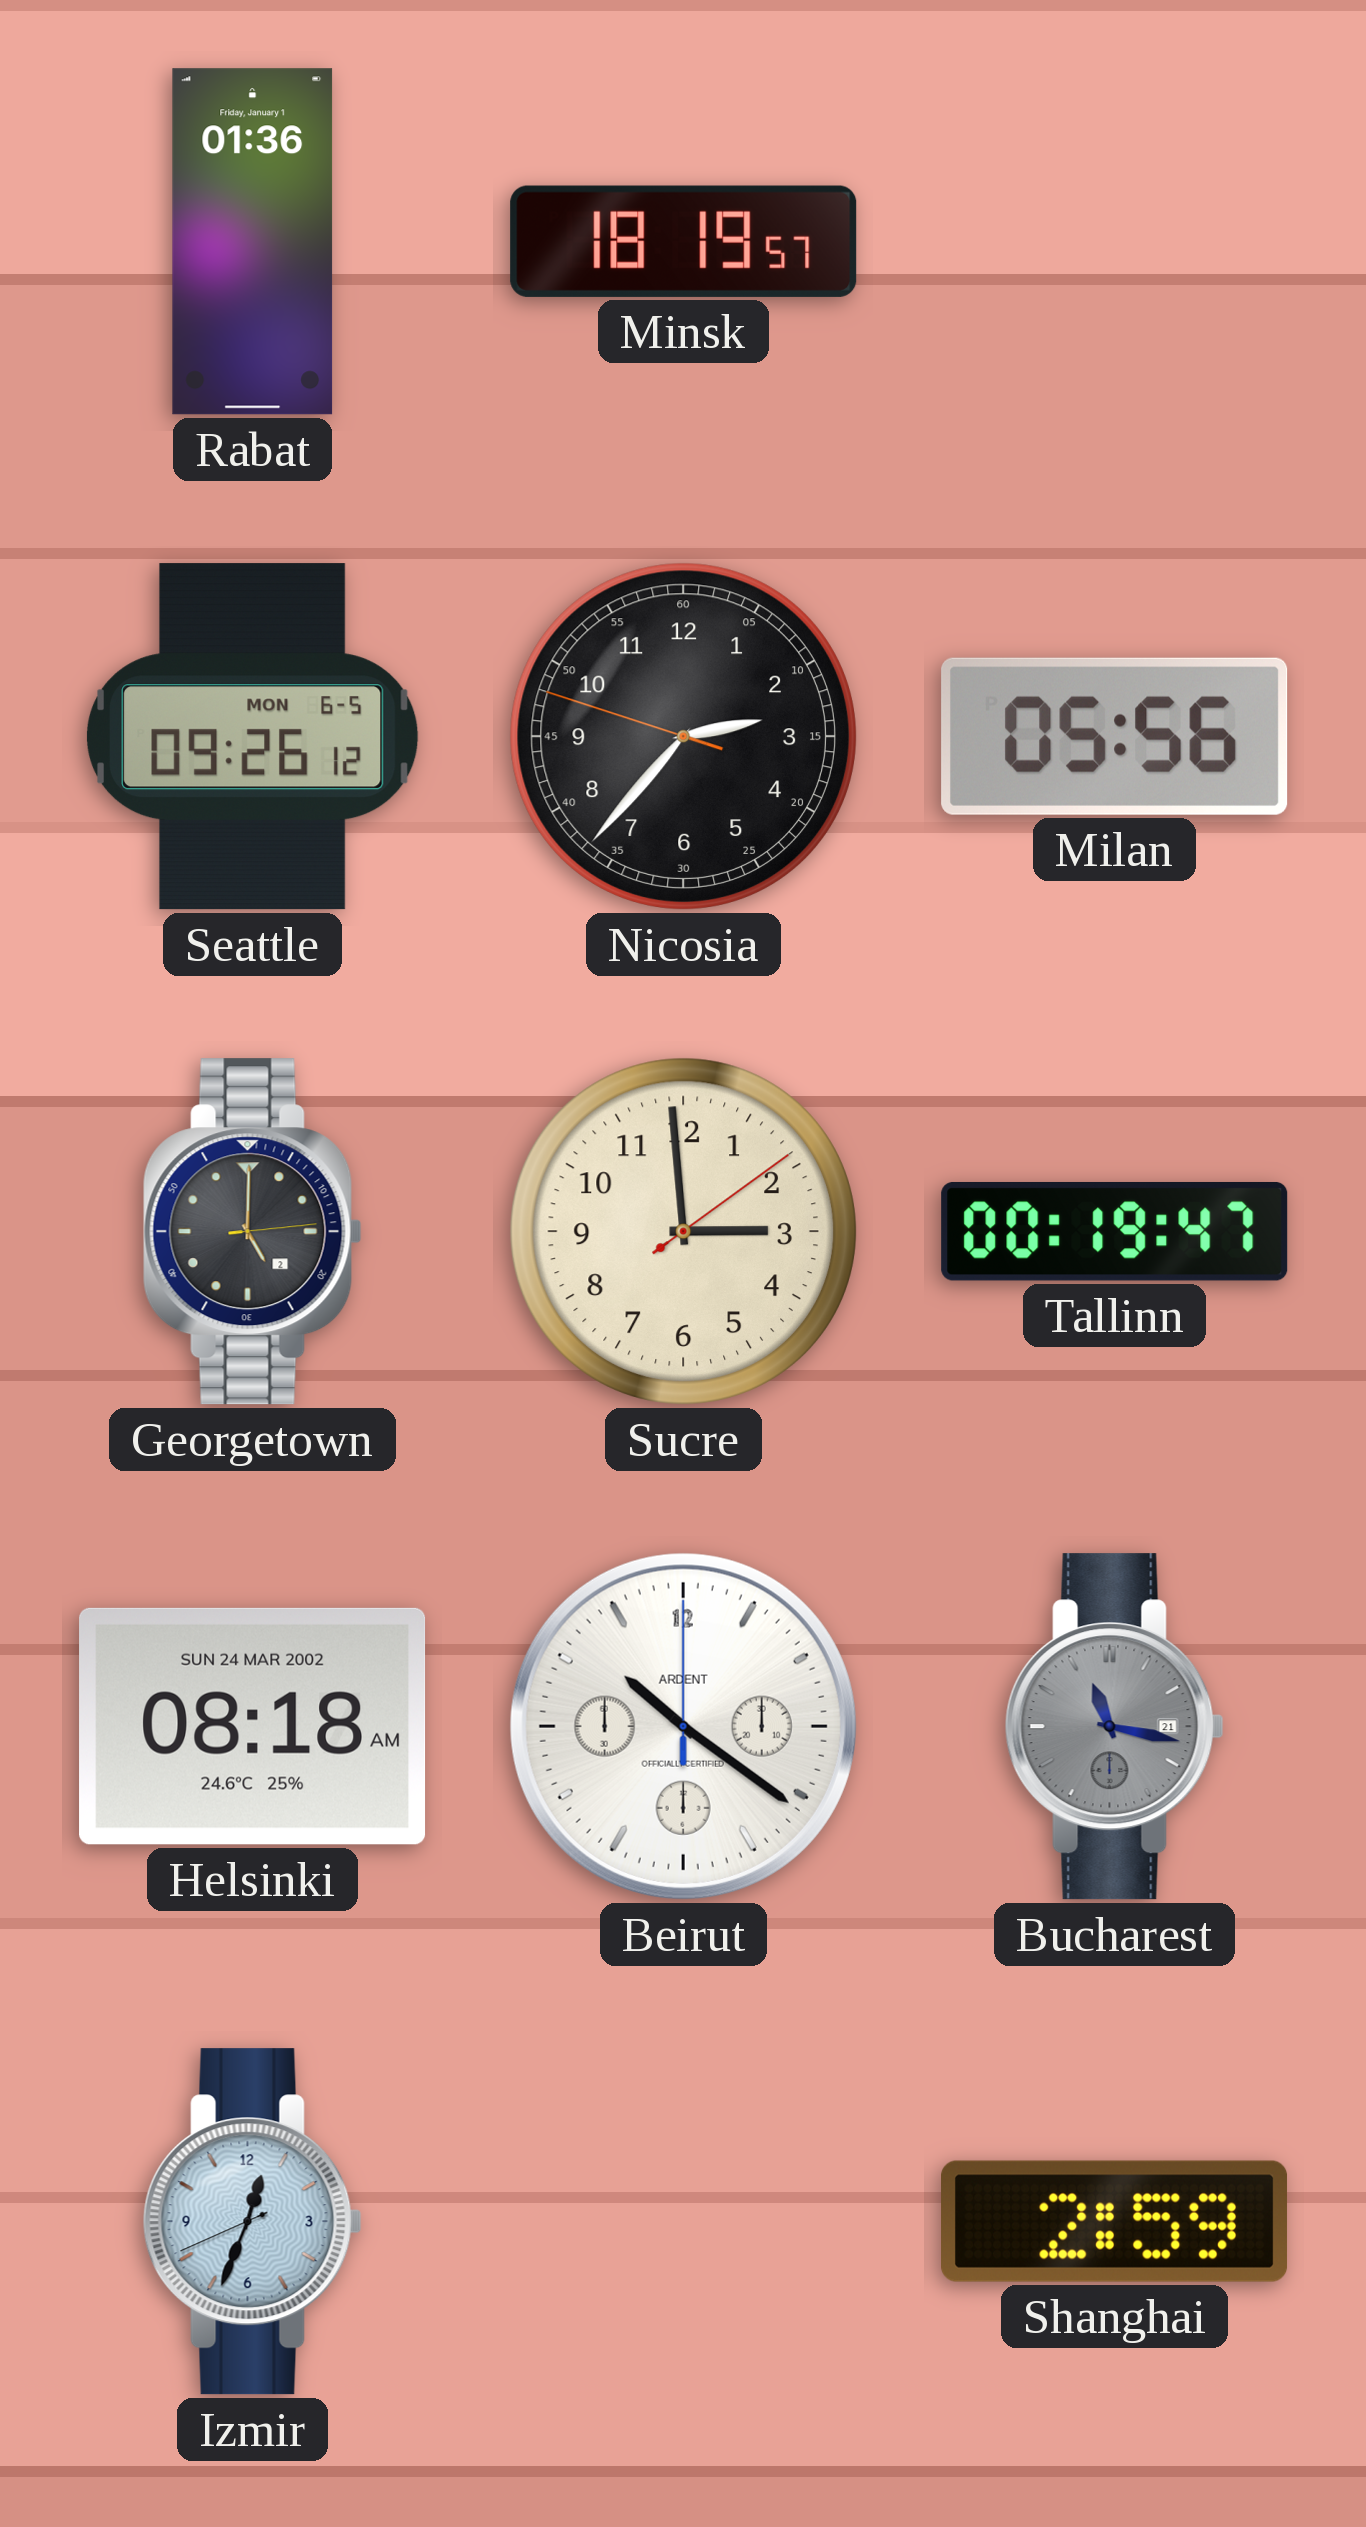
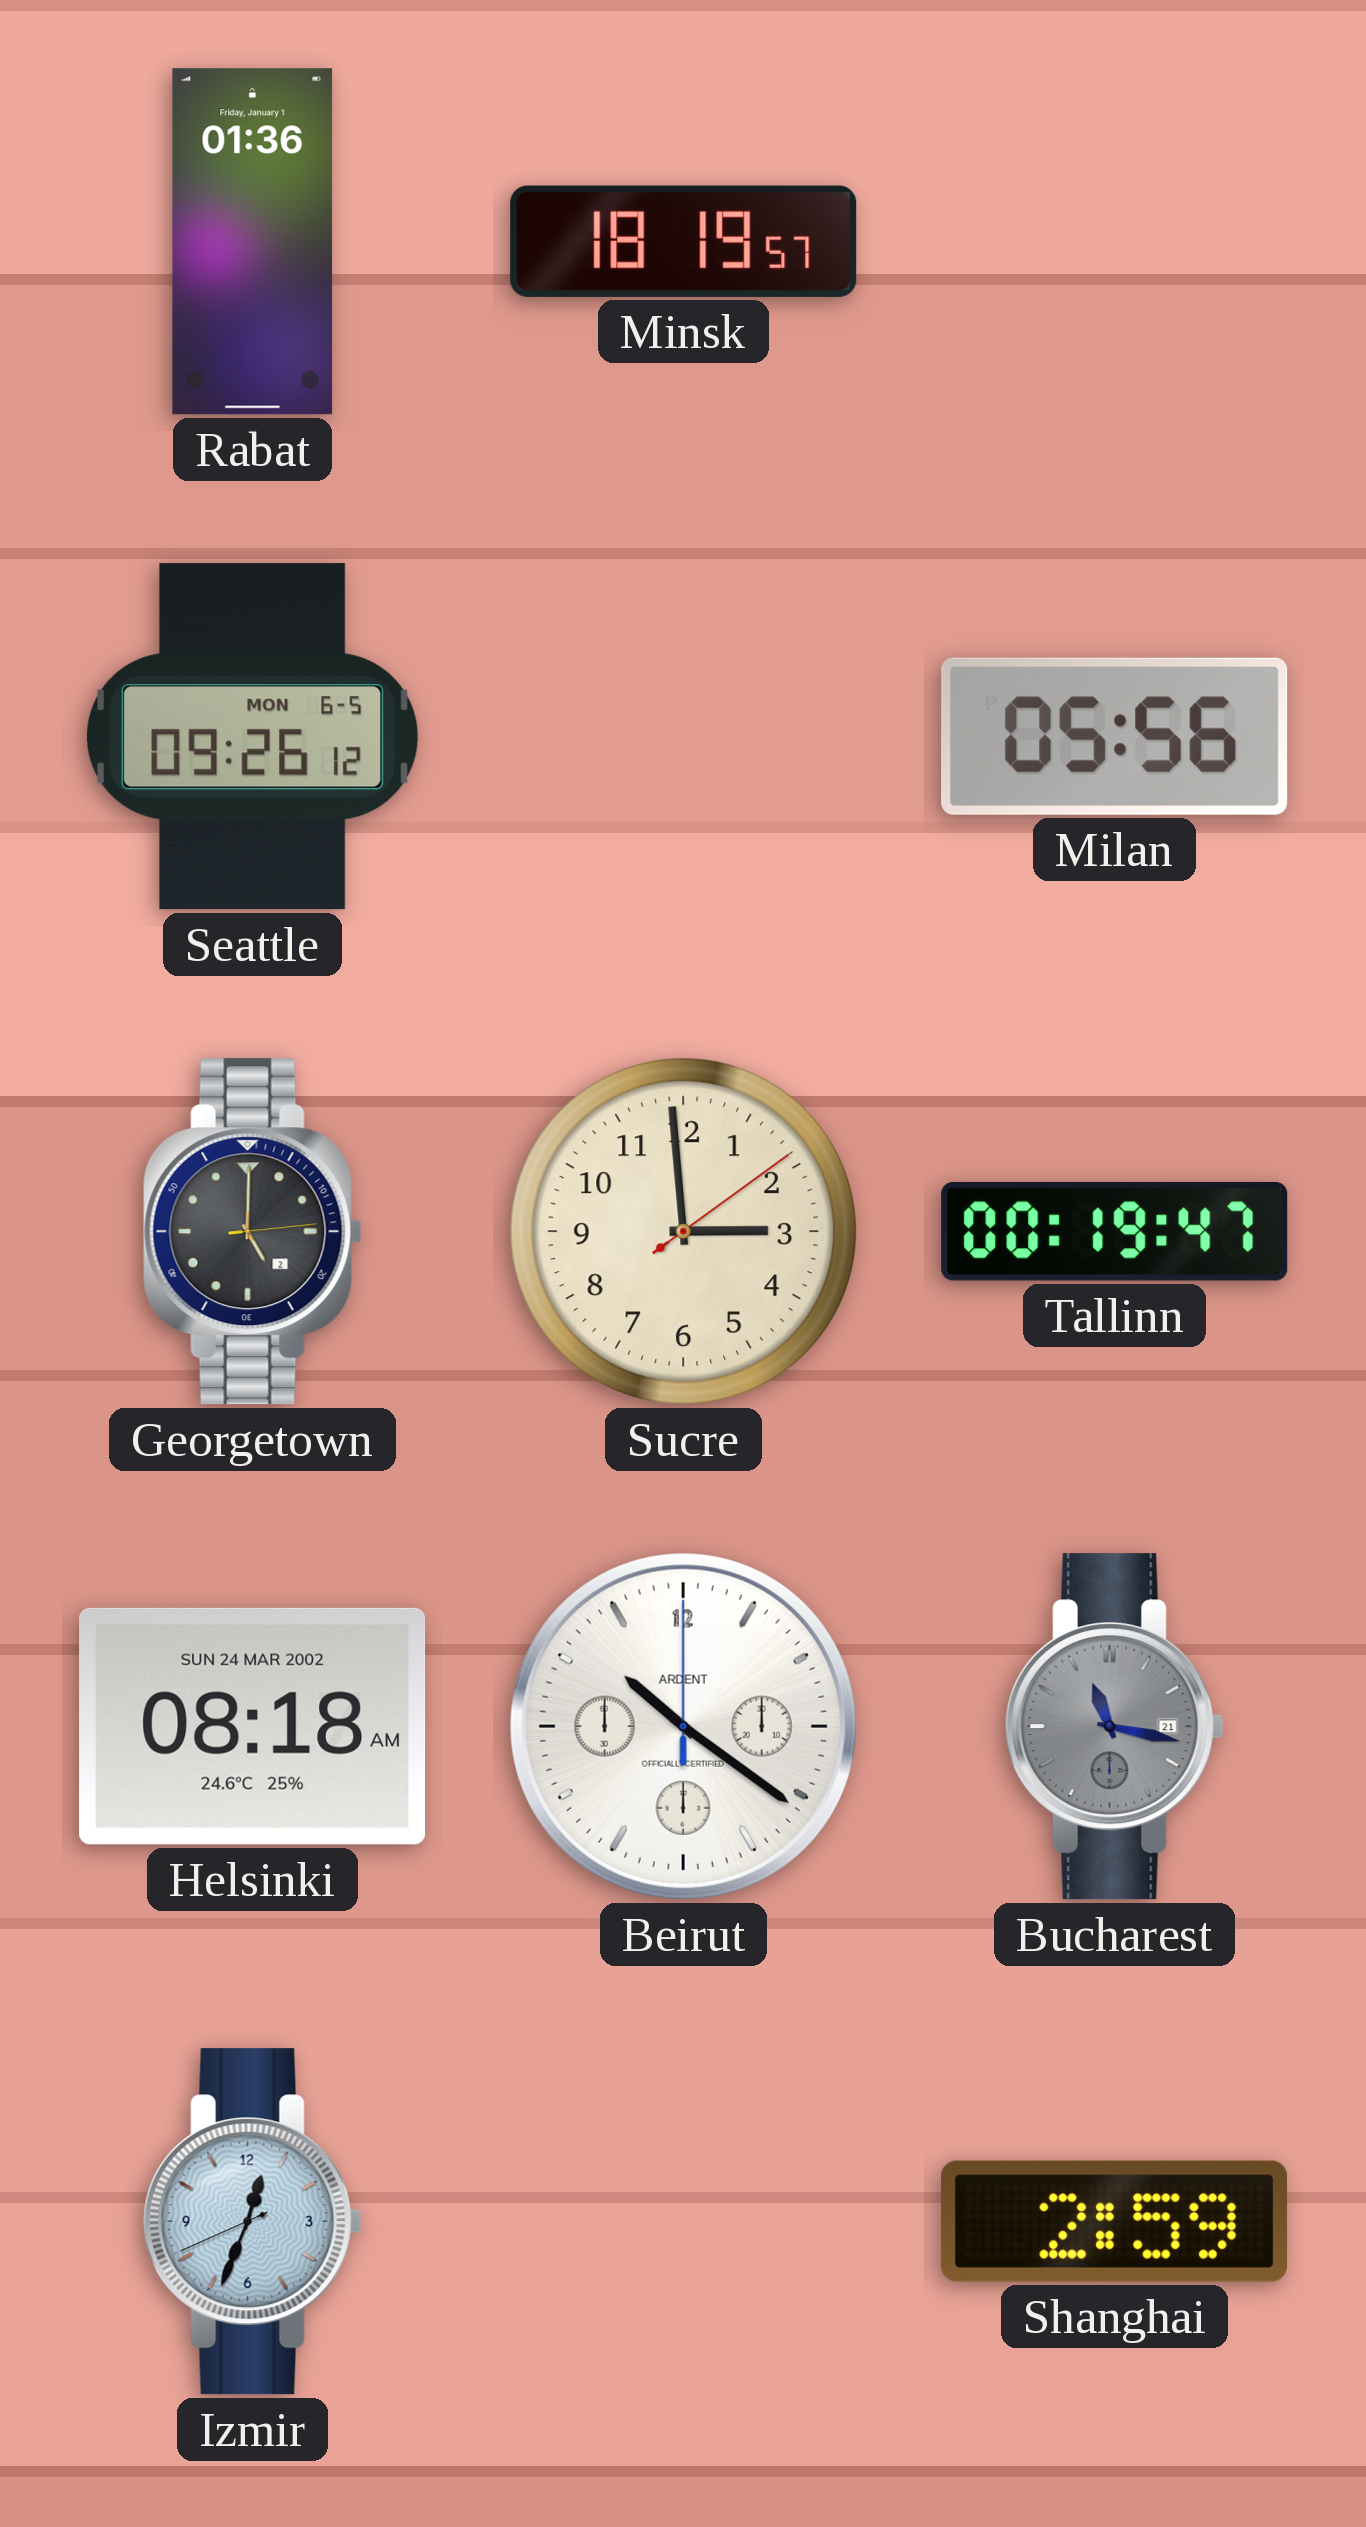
Nicosia: 2:36 -> none (683, 736)
